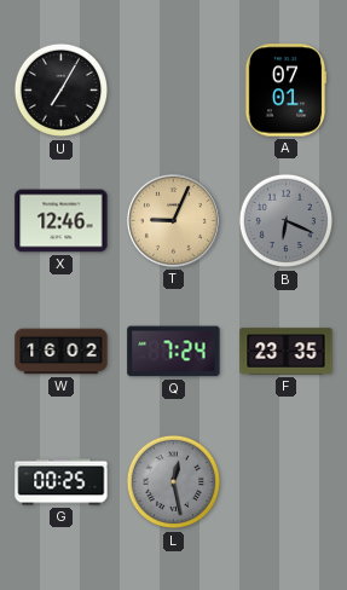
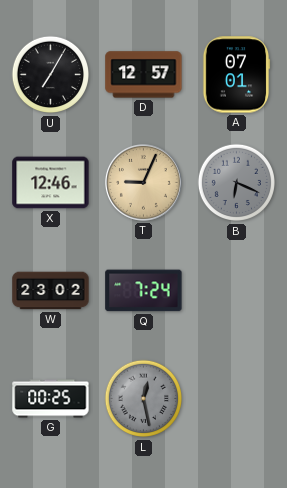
D: none -> 12:57 (144, 75)
W: 16:02 -> 23:02 (51, 291)
F: 23:35 -> none (287, 352)
